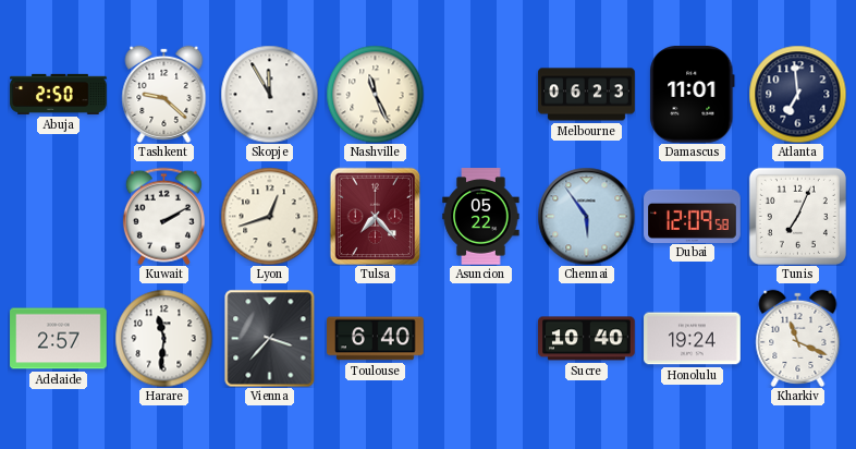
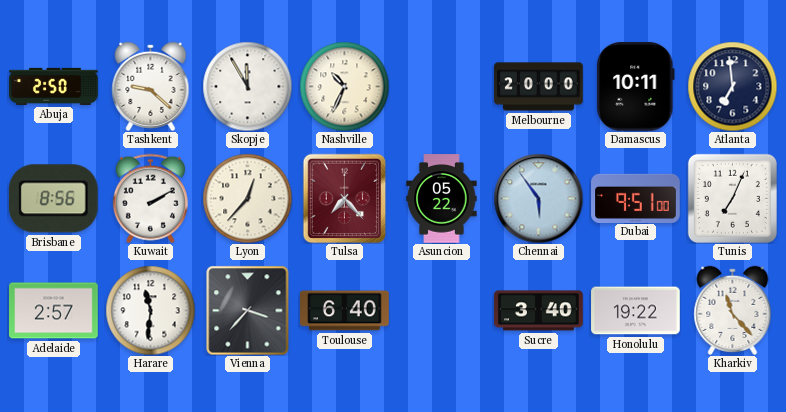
Nashville: 11:26 -> 10:34 (344, 86)
Melbourne: 06:23 -> 20:00 (539, 87)
Damascus: 11:01 -> 10:11 (636, 87)
Brisbane: none -> 8:56 (53, 199)
Lyon: 12:42 -> 12:37 (247, 198)
Dubai: 12:09 -> 9:51 (636, 198)
Sucre: 10:40 -> 3:40 (539, 311)
Honolulu: 19:24 -> 19:22 (636, 311)
Kharkiv: 11:19 -> 11:23 (733, 310)
